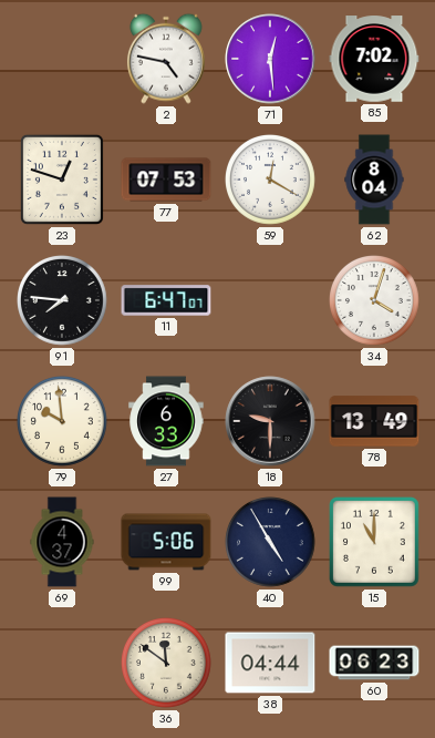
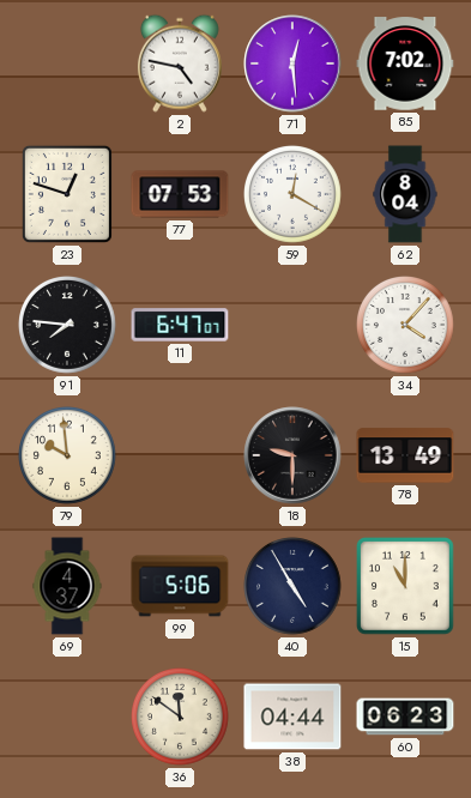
34: 4:03 -> 4:07 (406, 326)
27: 6:33 -> none (166, 421)
